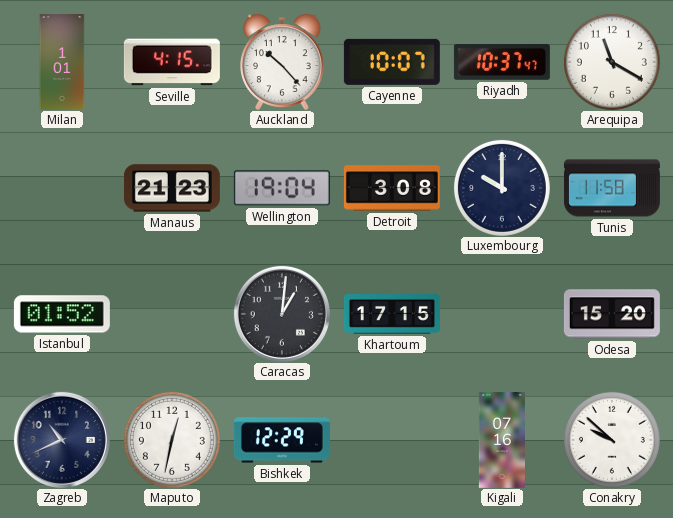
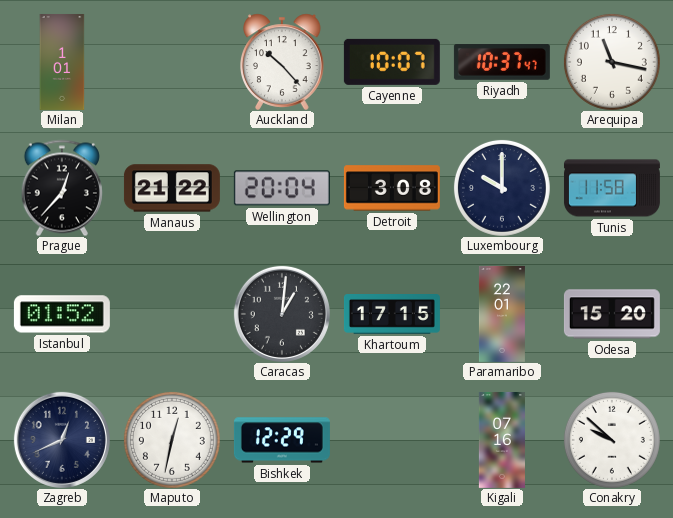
Seville: 4:15 -> none (172, 62)
Arequipa: 11:20 -> 11:17 (612, 62)
Prague: none -> 12:37 (62, 188)
Manaus: 21:23 -> 21:22 (172, 188)
Wellington: 19:04 -> 20:04 (282, 188)
Paramaribo: none -> 22:01 (502, 314)
Zagreb: 10:41 -> 12:41 (62, 440)
